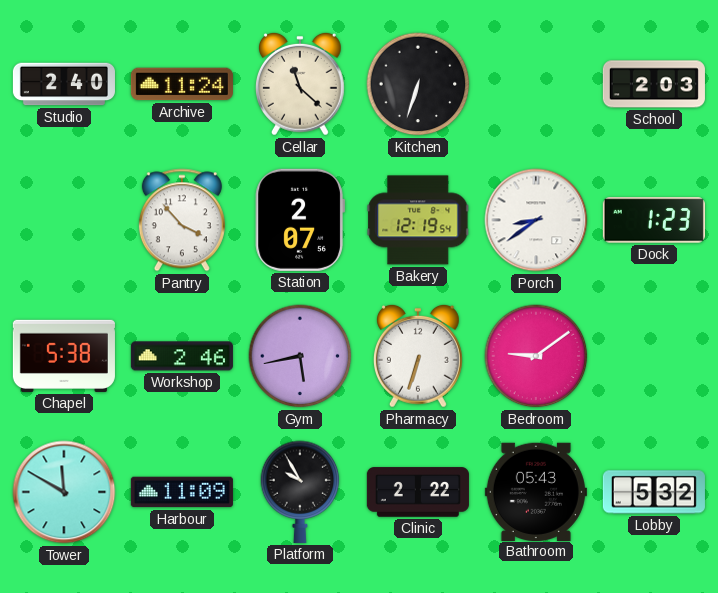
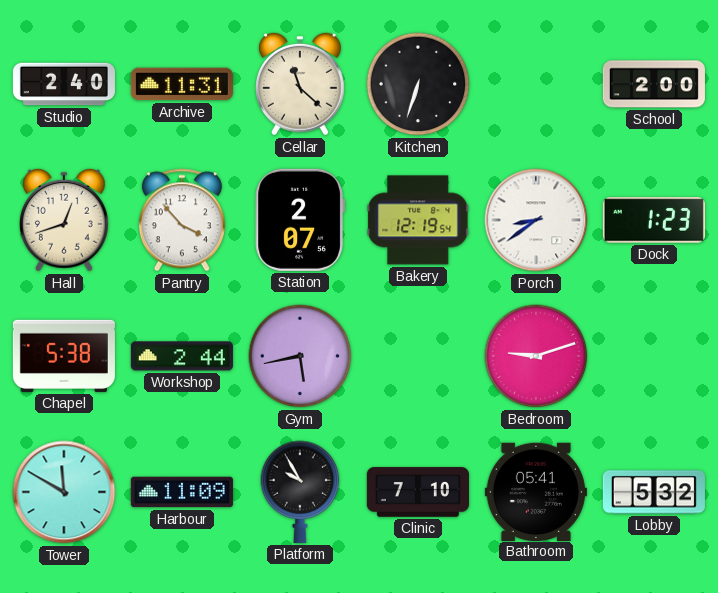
Archive: 11:24 -> 11:31 (182, 84)
School: 2:03 -> 2:00 (654, 84)
Hall: none -> 12:42 (64, 220)
Workshop: 2:46 -> 2:44 (182, 356)
Pharmacy: 6:33 -> none (418, 356)
Bedroom: 9:09 -> 9:12 (536, 356)
Clinic: 2:22 -> 7:10 (418, 492)
Bathroom: 05:43 -> 05:41 (536, 491)
